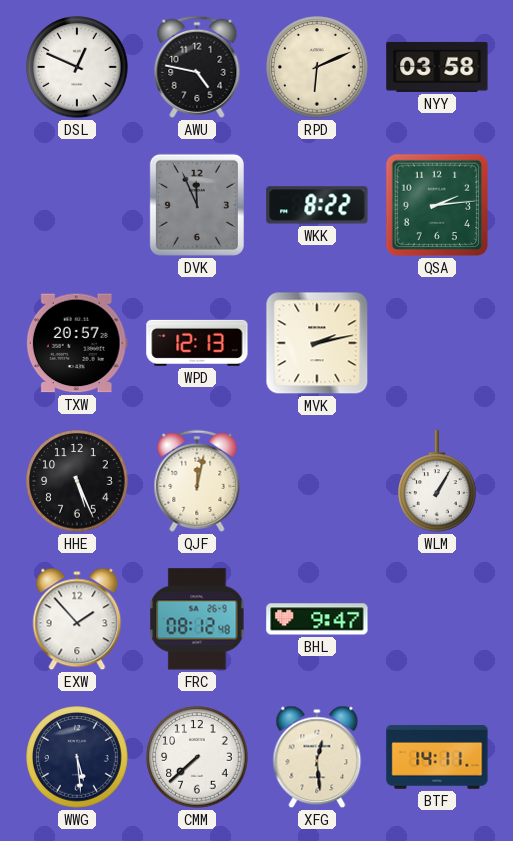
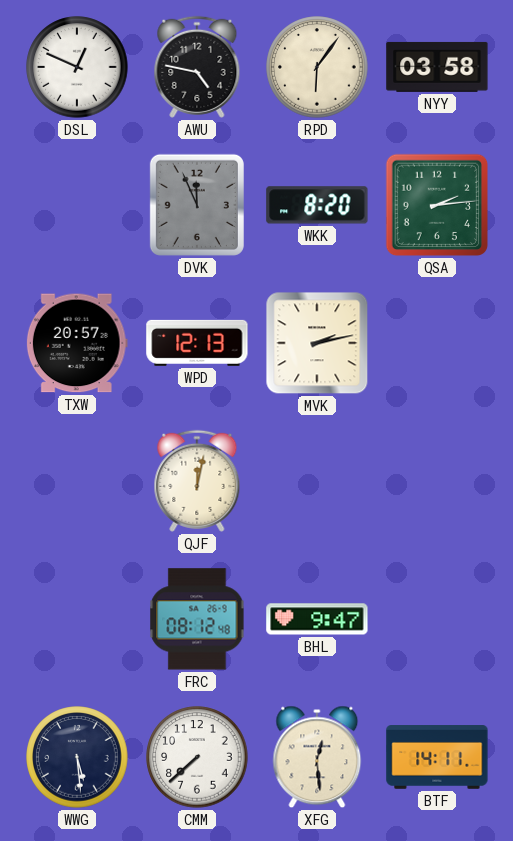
RPD: 6:11 -> 6:06 (317, 67)
WKK: 8:22 -> 8:20 (317, 205)
HHE: 5:26 -> none (77, 481)
WLM: 1:05 -> none (437, 481)
EXW: 1:53 -> none (77, 619)
